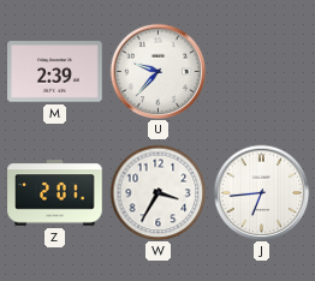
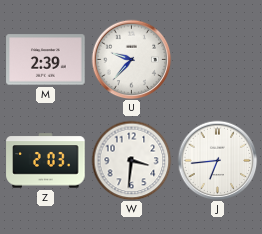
Z: 2:01 -> 2:03 (46, 161)
W: 3:35 -> 3:31 (131, 160)
